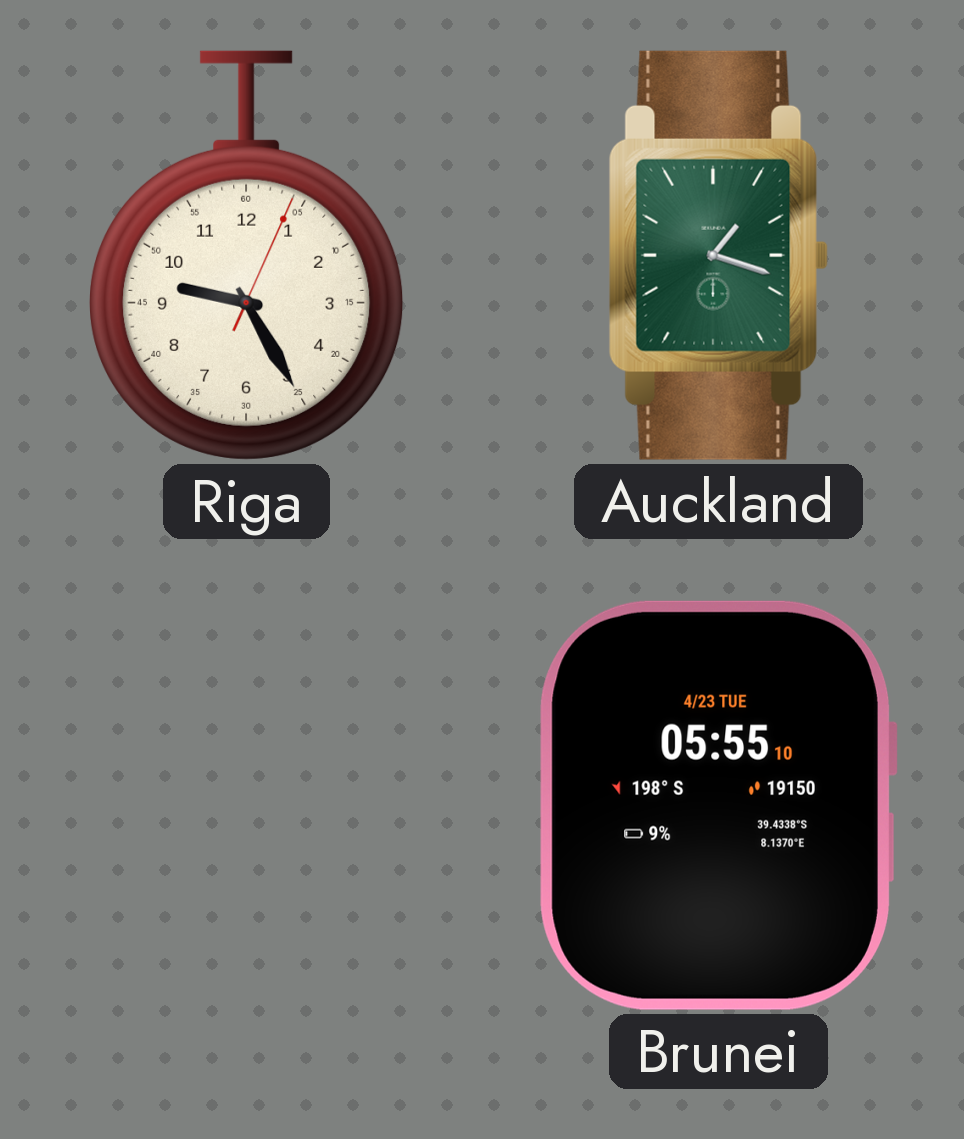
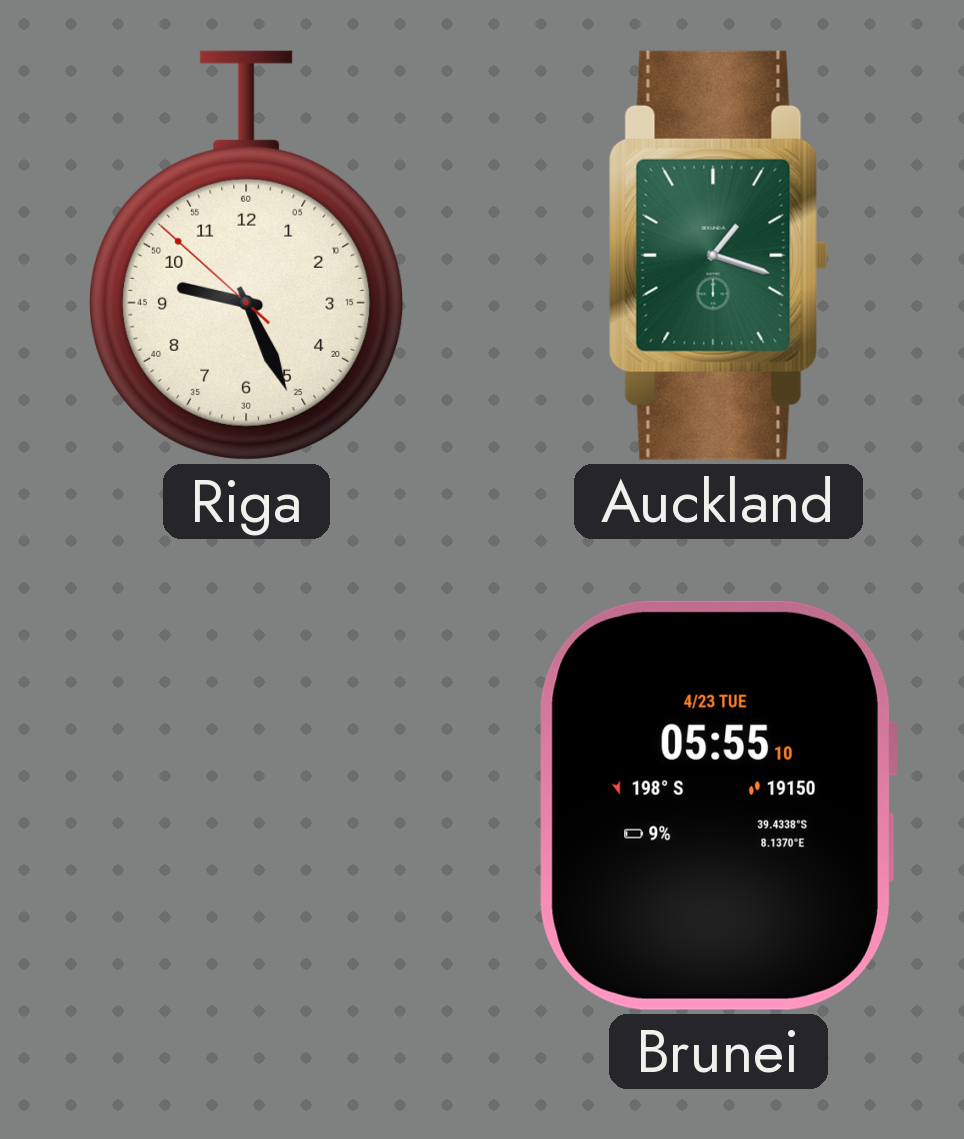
Riga: 9:25:04 -> 9:25:52 (247, 255)
